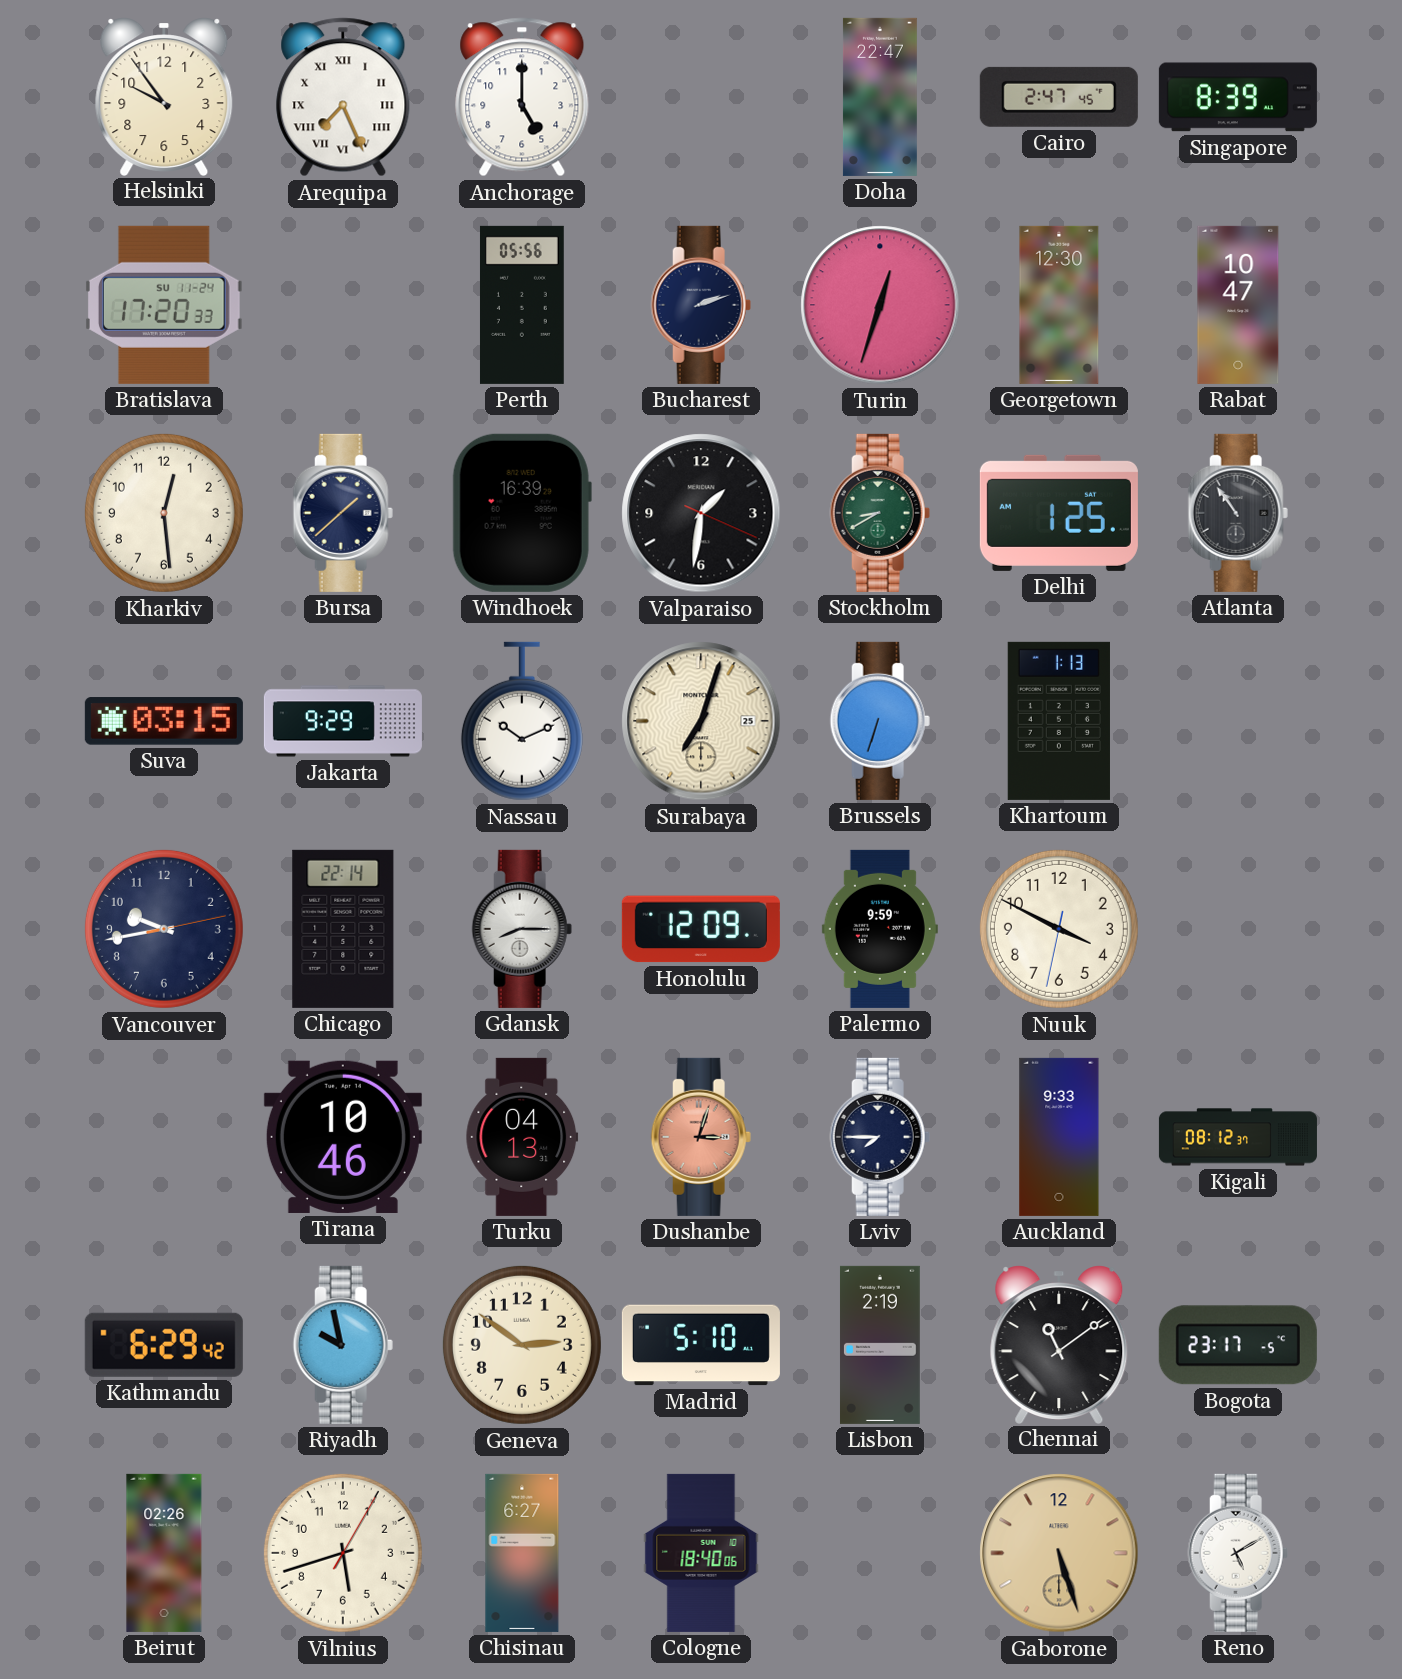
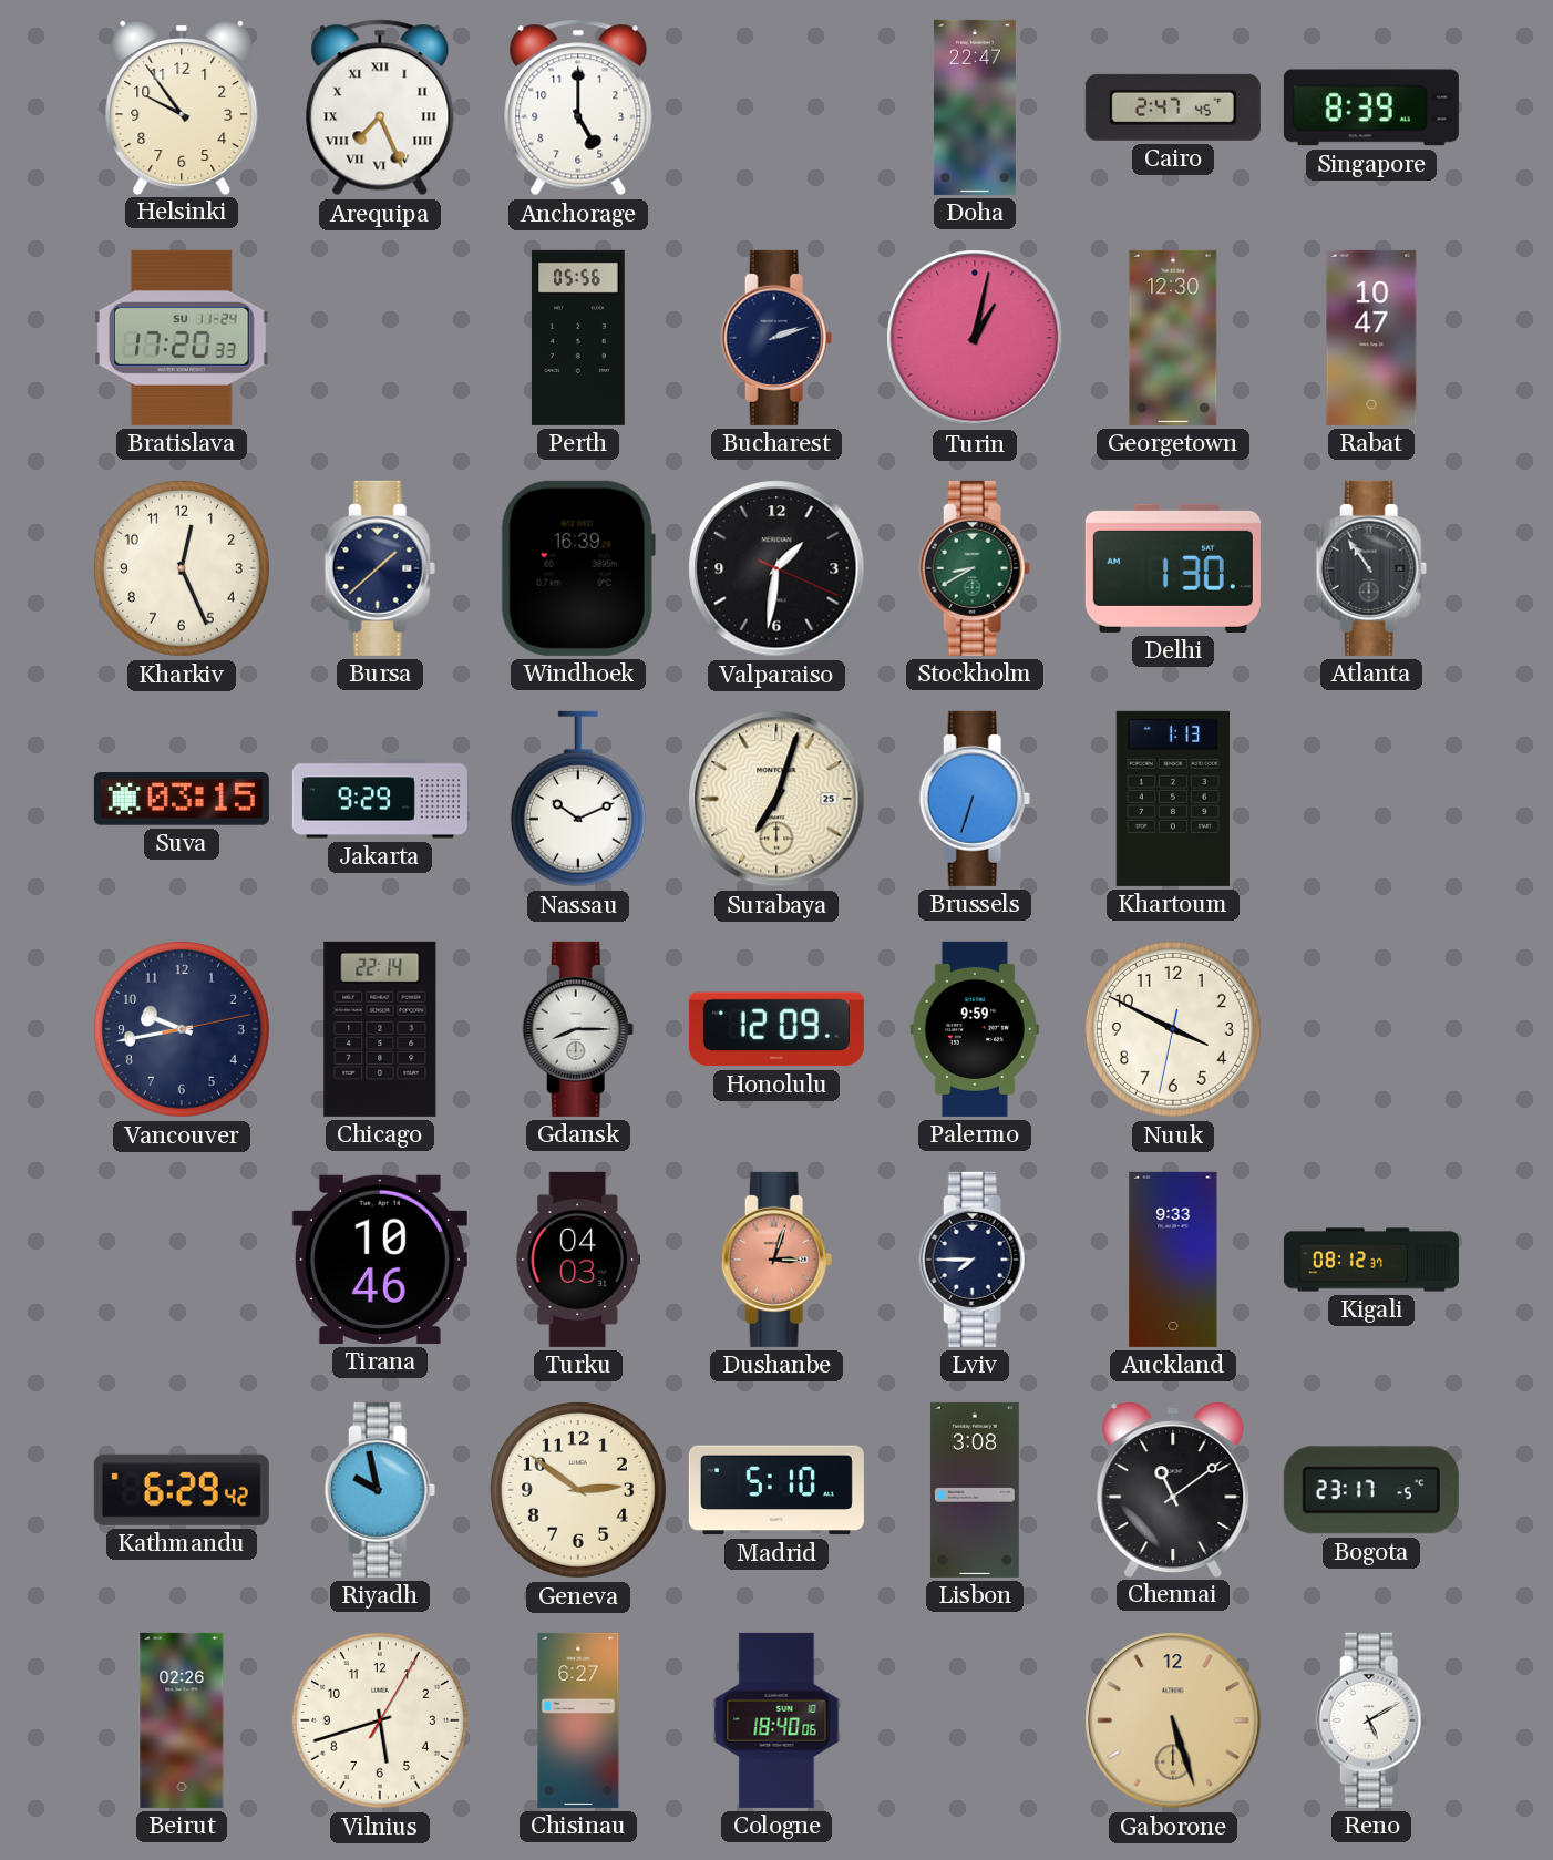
Turin: 12:33 -> 1:02 (975, 338)
Kharkiv: 12:29 -> 12:26 (182, 568)
Delhi: 1:25 -> 1:30 (1173, 568)
Turku: 04:13 -> 04:03 (578, 1260)
Lisbon: 2:19 -> 3:08 (975, 1490)
